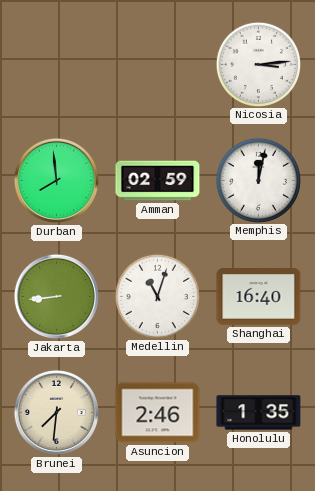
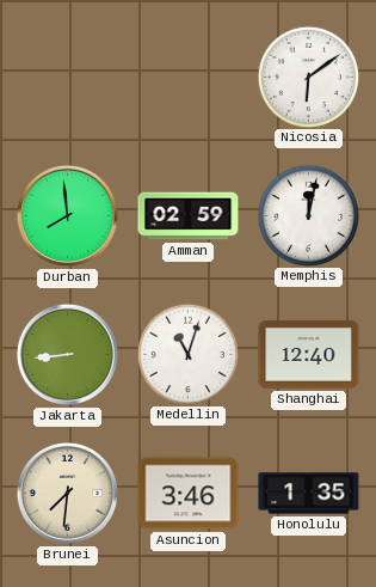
Nicosia: 3:14 -> 6:09 (308, 77)
Shanghai: 16:40 -> 12:40 (309, 355)
Asuncion: 2:46 -> 3:46 (189, 494)
